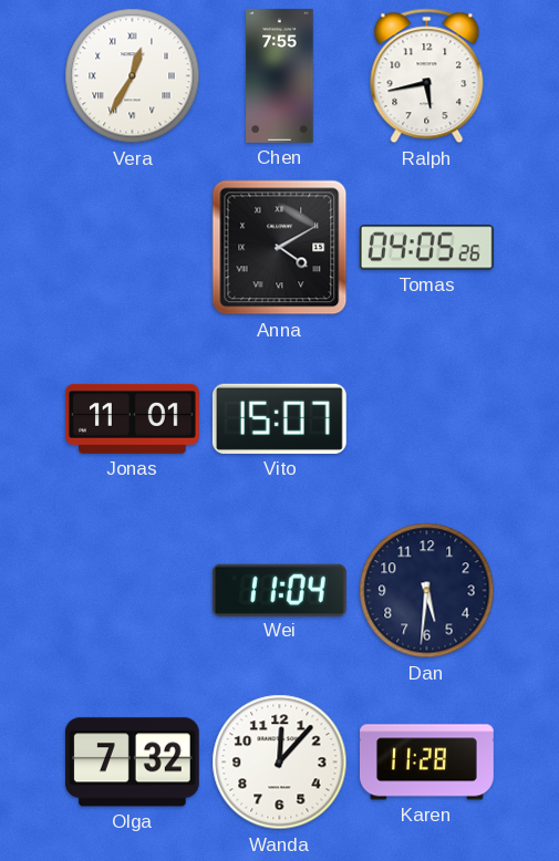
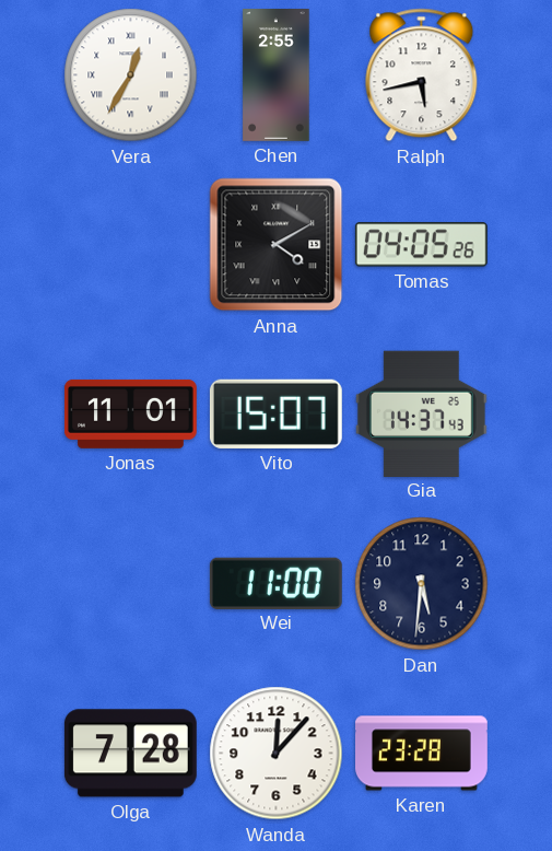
Chen: 7:55 -> 2:55 (277, 75)
Gia: none -> 14:37 (421, 413)
Wei: 11:04 -> 11:00 (275, 583)
Olga: 7:32 -> 7:28 (130, 754)
Karen: 11:28 -> 23:28 (422, 754)
